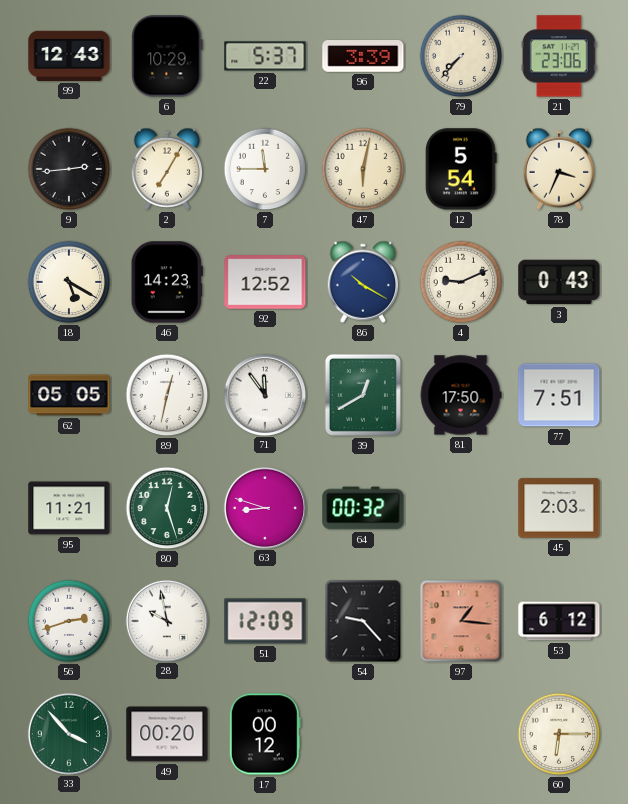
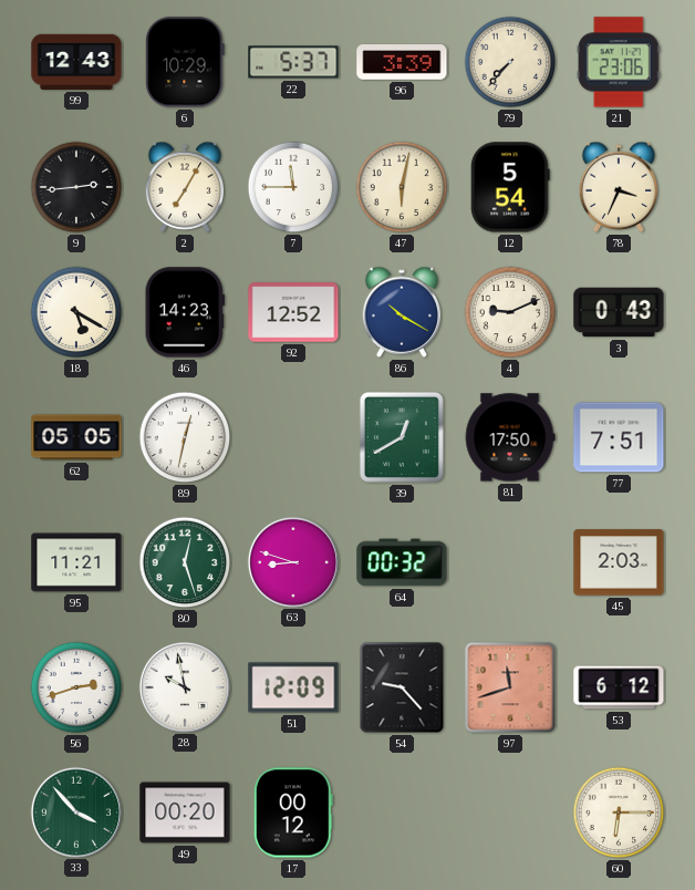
71: 11:54 -> none (264, 394)
97: 1:16 -> 11:42 (510, 687)
